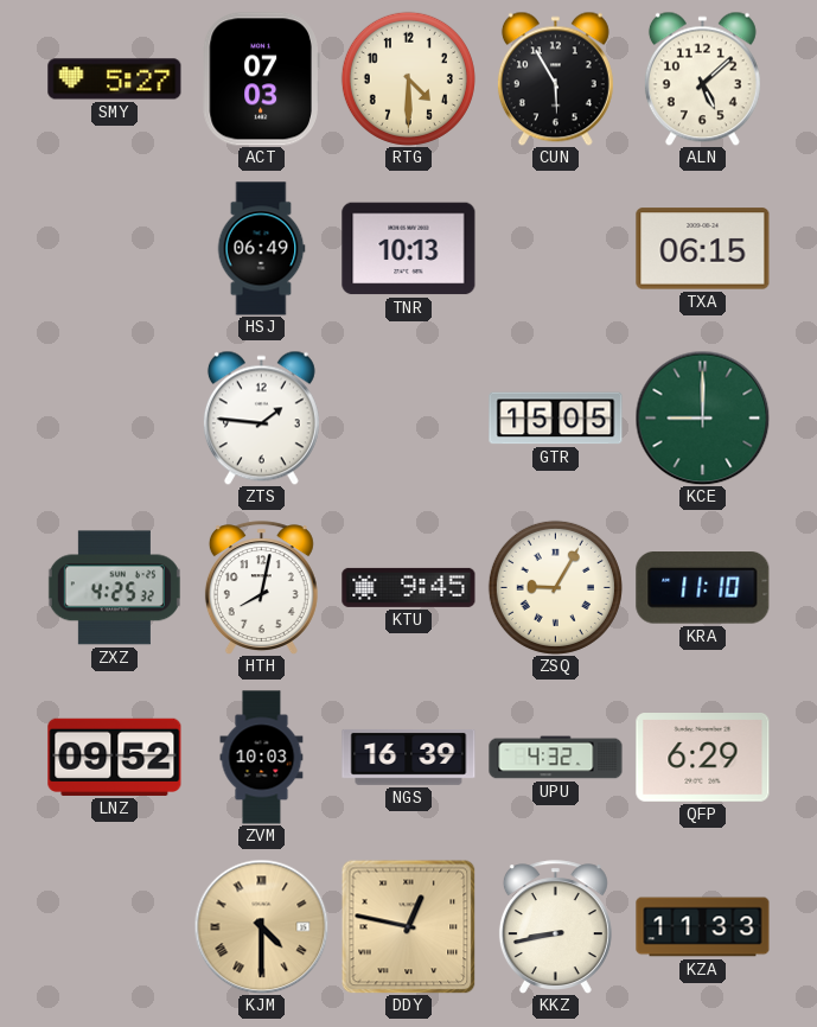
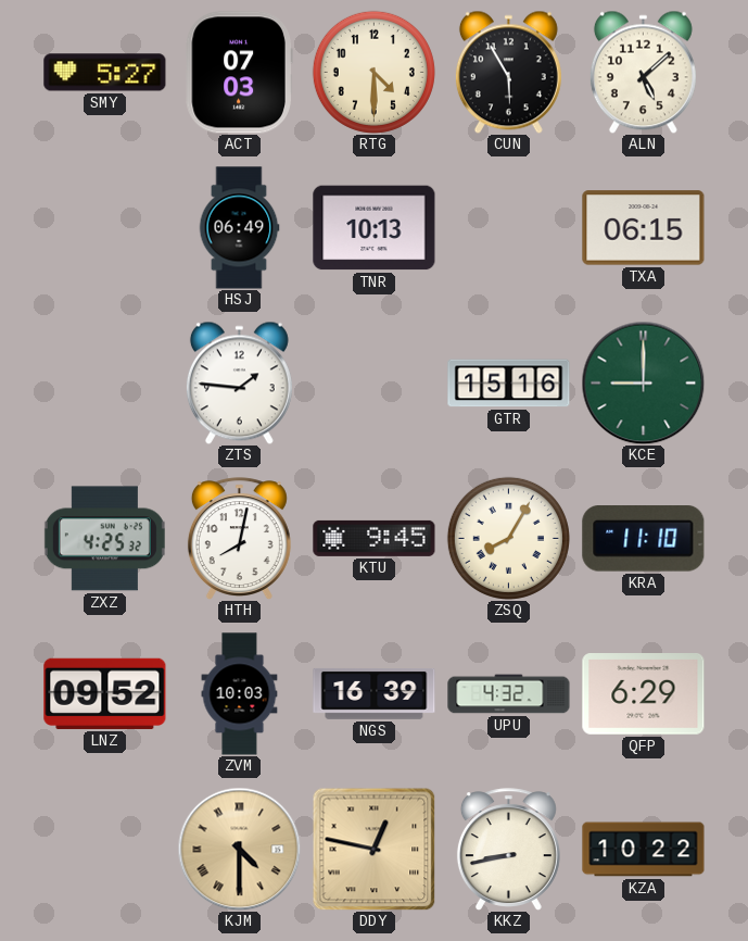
GTR: 15:05 -> 15:16 (509, 384)
ZSQ: 9:05 -> 8:05 (508, 538)
KZA: 11:33 -> 10:22 (644, 850)
